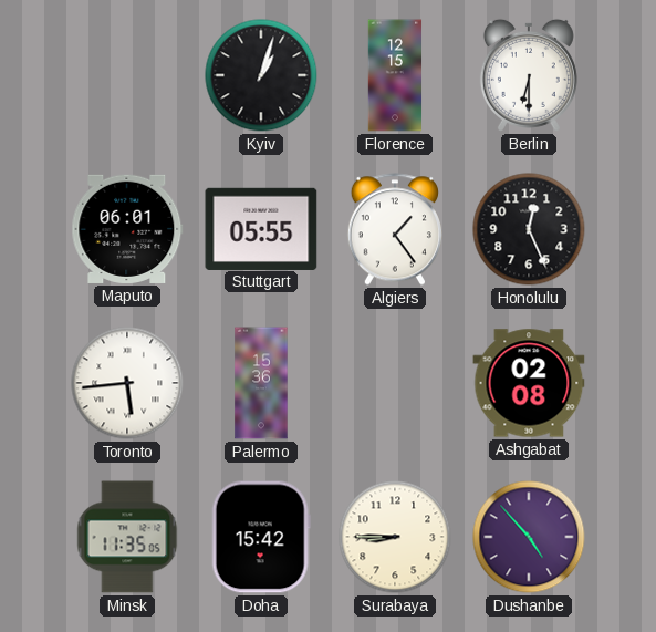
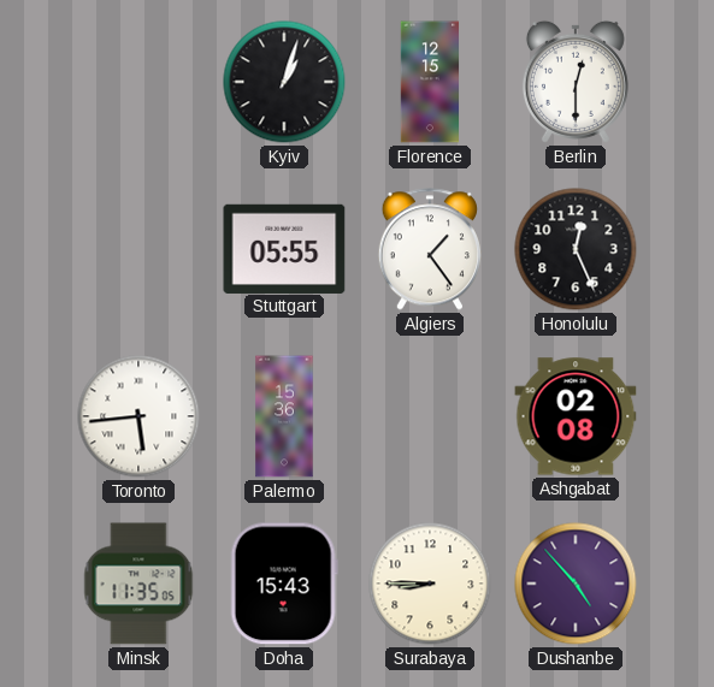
Berlin: 6:30 -> 12:30 (576, 82)
Maputo: 06:01 -> none (127, 229)
Doha: 15:42 -> 15:43 (284, 584)
